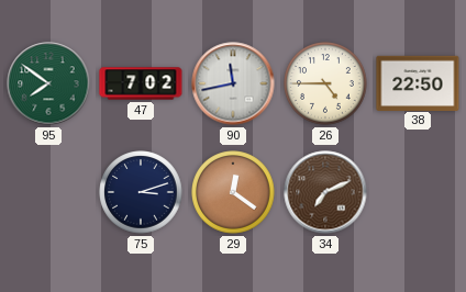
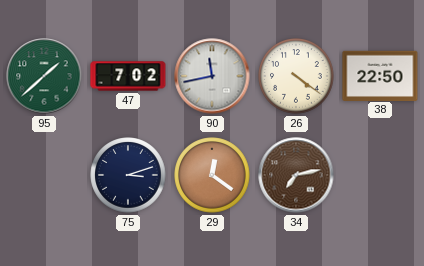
95: 7:51 -> 1:38 (44, 76)
26: 4:45 -> 4:21 (296, 76)
34: 7:11 -> 7:13 (296, 175)
